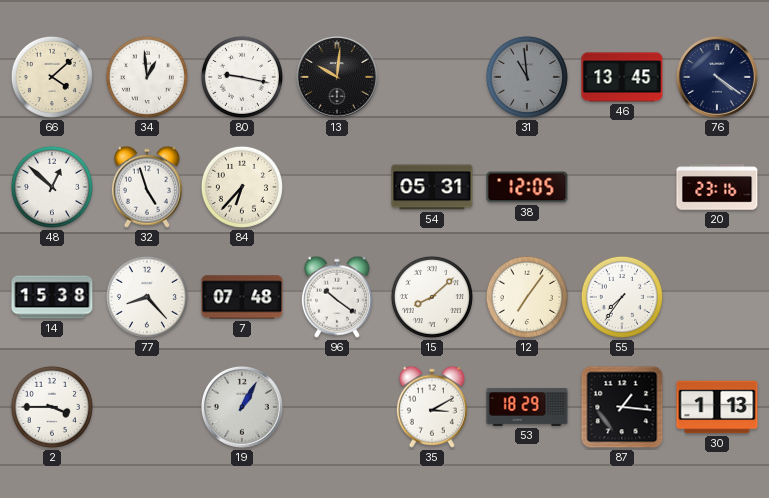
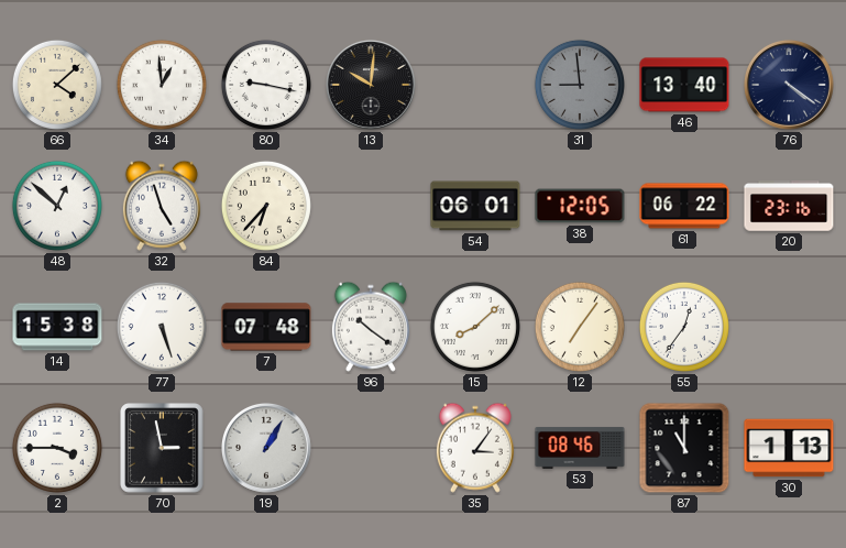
31: 10:59 -> 8:59 (580, 85)
46: 13:45 -> 13:40 (684, 85)
54: 05:31 -> 06:01 (475, 206)
61: none -> 06:22 (684, 206)
77: 8:23 -> 5:27 (162, 327)
55: 7:36 -> 12:36 (684, 327)
70: none -> 2:58 (162, 448)
35: 3:10 -> 3:06 (475, 448)
53: 18:29 -> 08:46 (580, 448)
87: 1:16 -> 11:00 (684, 448)
